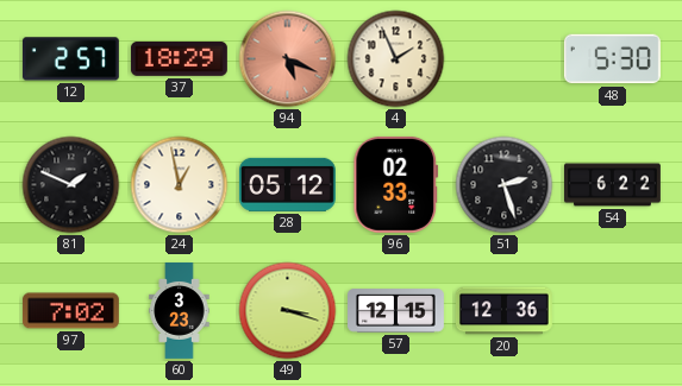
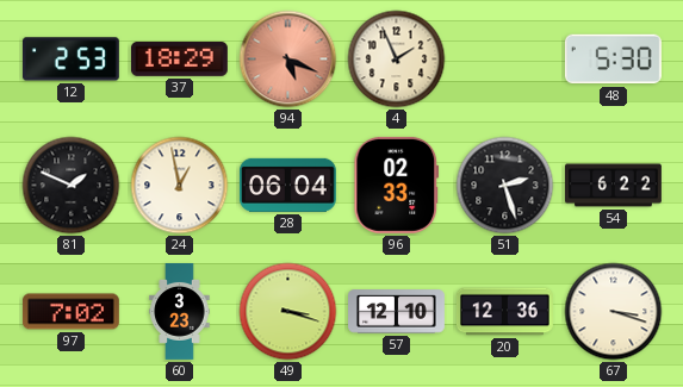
12: 2:57 -> 2:53 (70, 60)
28: 05:12 -> 06:04 (287, 185)
57: 12:15 -> 12:10 (397, 312)
67: none -> 3:18 (614, 312)
